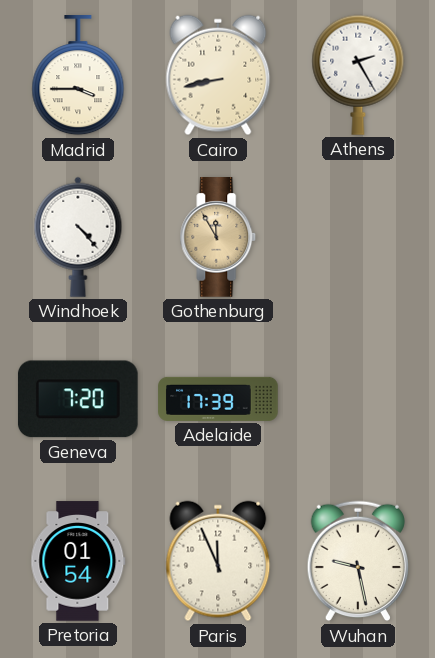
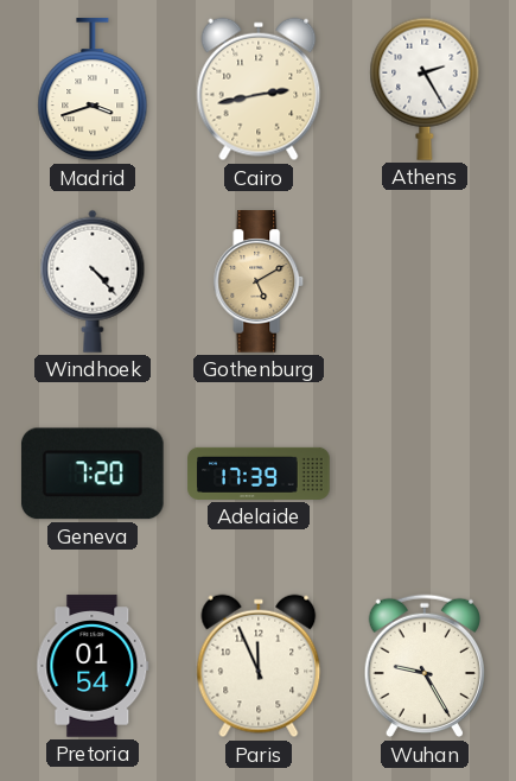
Madrid: 3:45 -> 3:42 (93, 90)
Cairo: 8:43 -> 2:43 (259, 89)
Gothenburg: 11:55 -> 5:10 (259, 281)
Wuhan: 9:28 -> 9:25 (423, 666)
